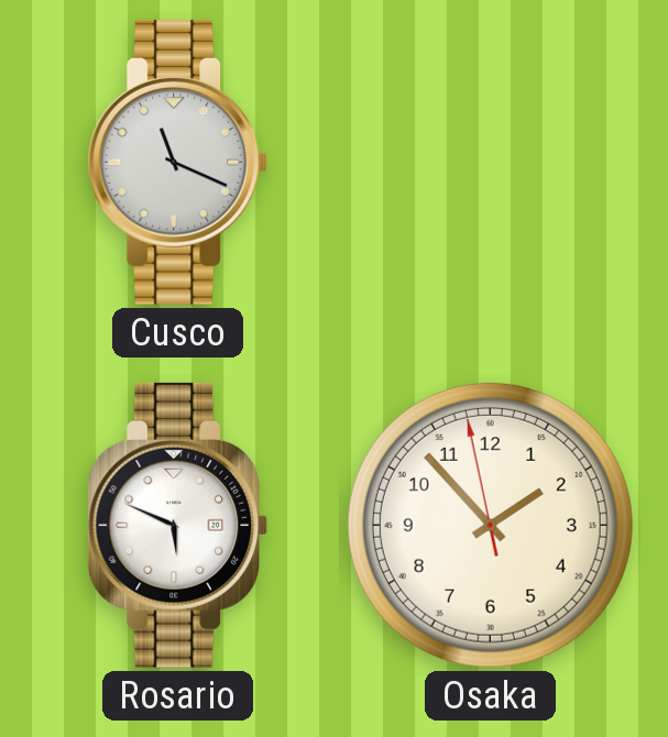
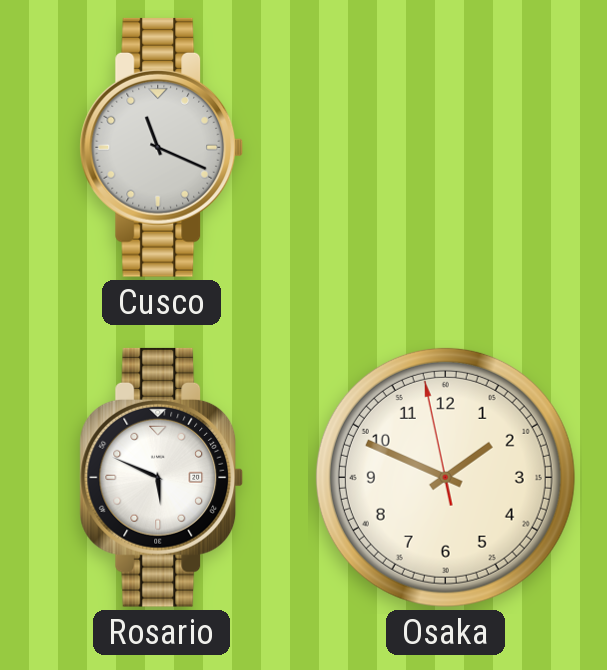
Osaka: 1:52 -> 1:48 (445, 477)
